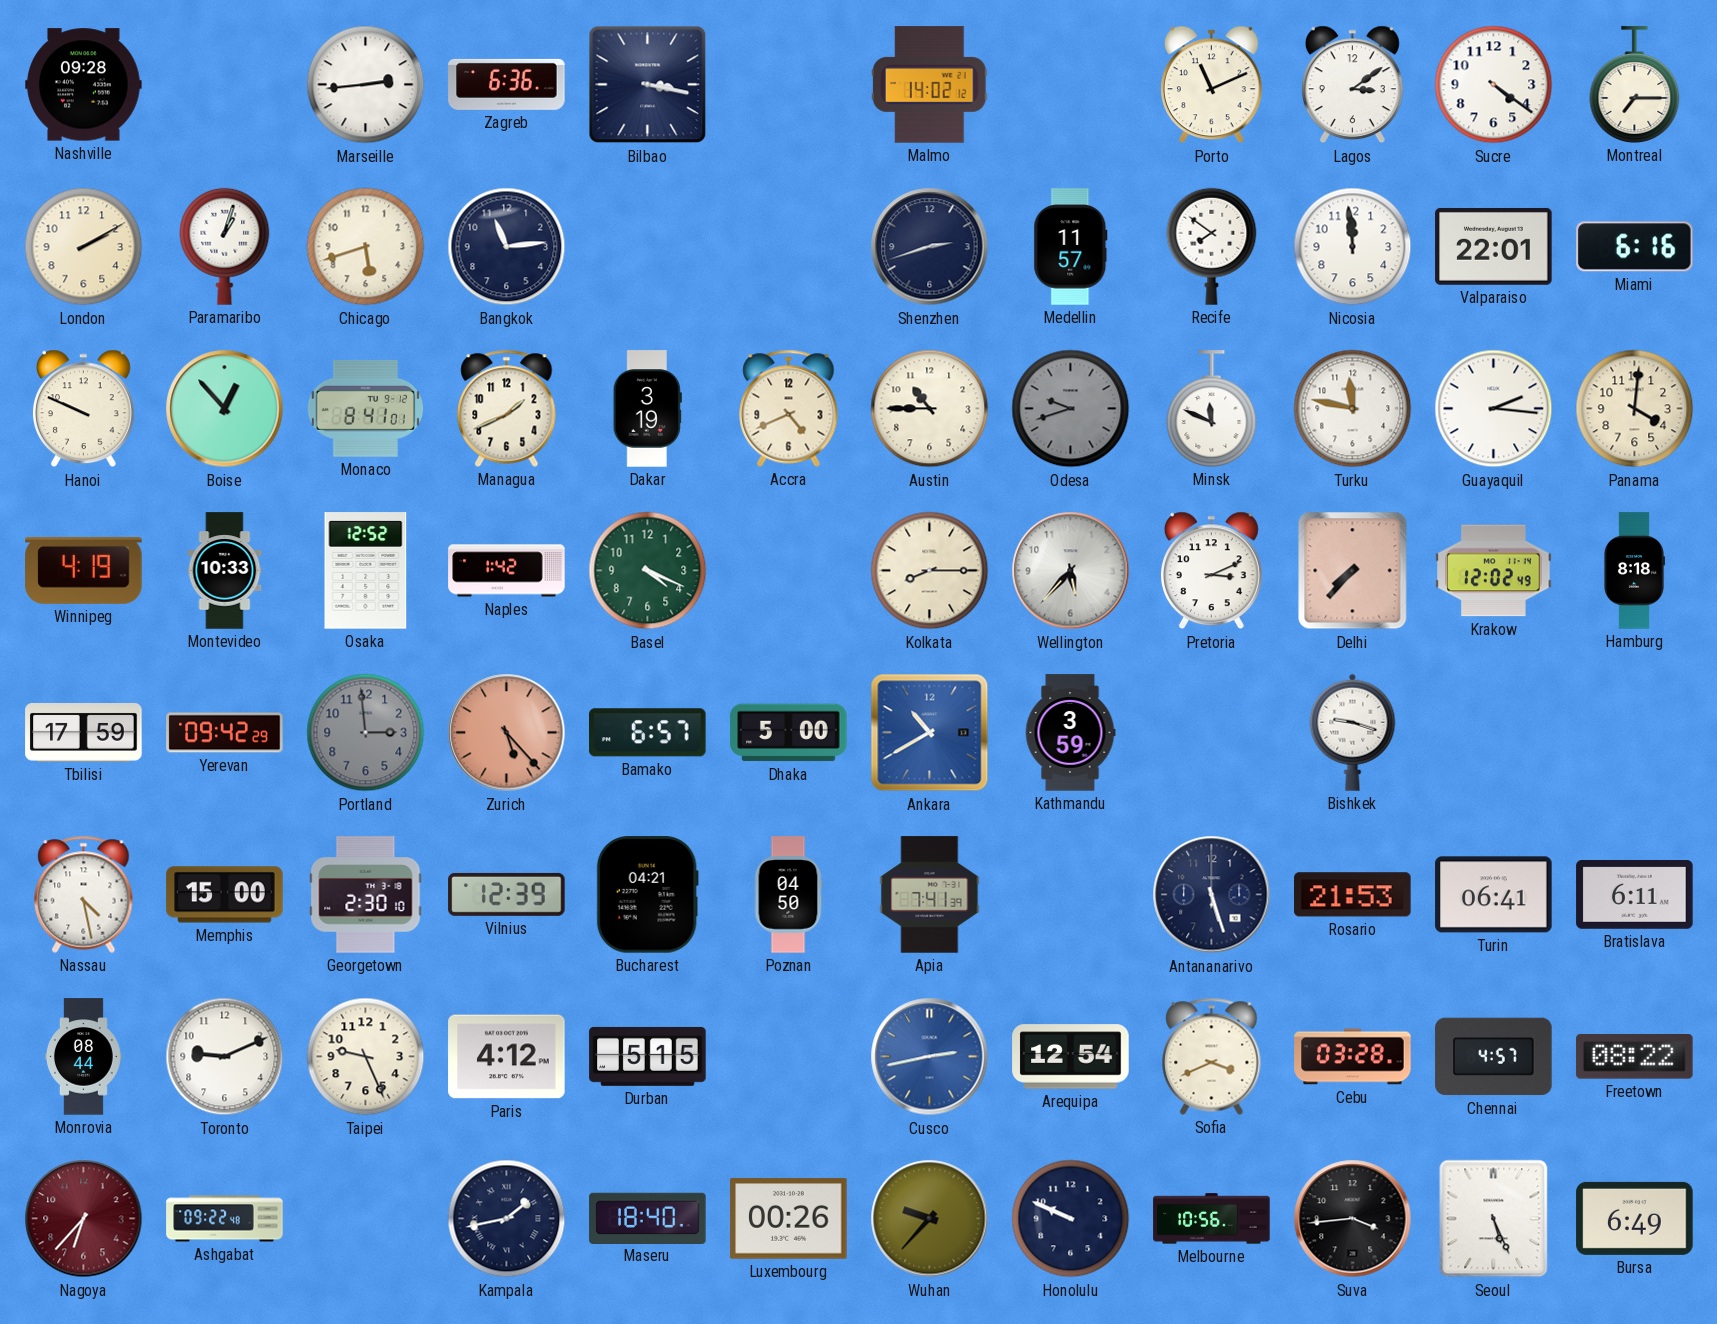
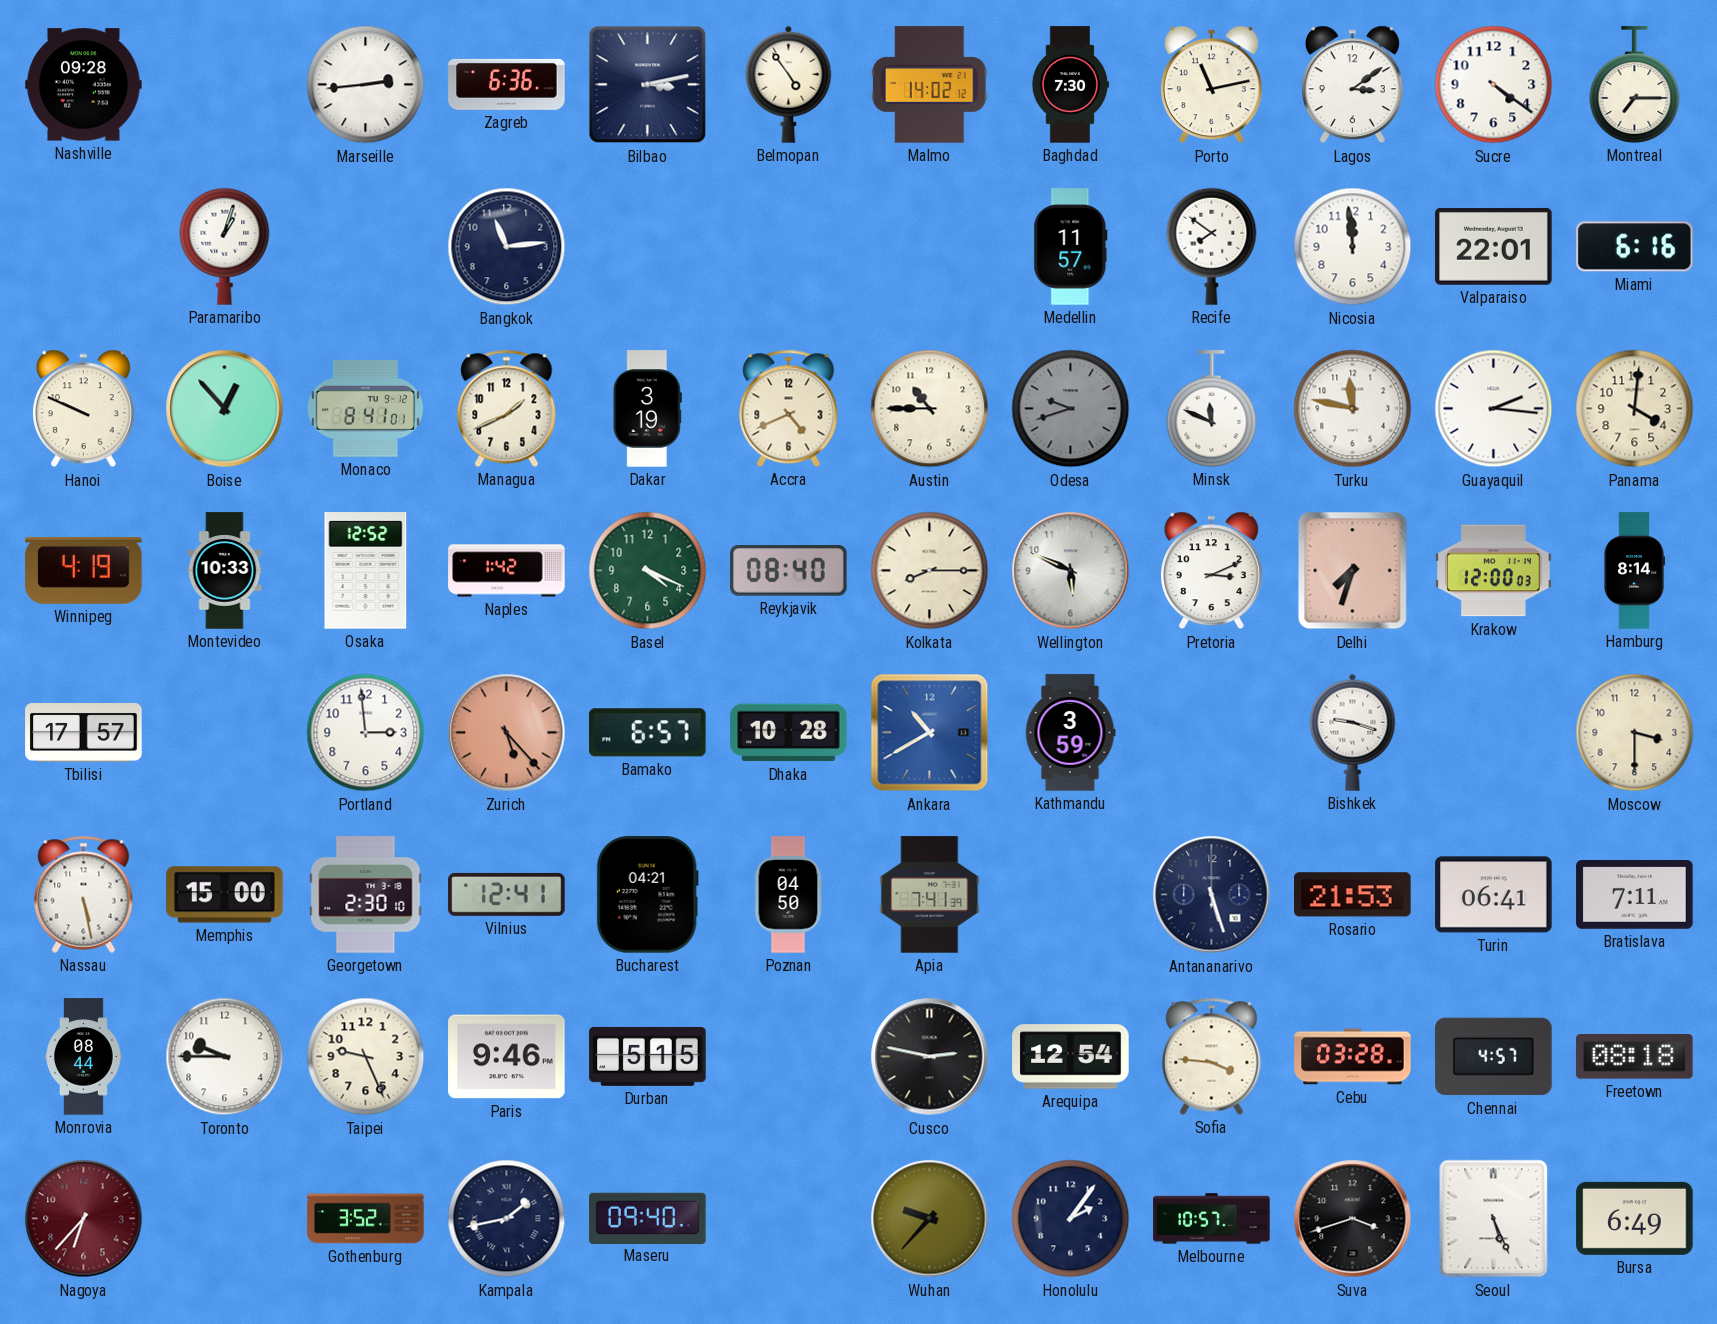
Bilbao: 3:17 -> 3:13 (648, 85)
Belmopan: none -> 4:54 (789, 84)
Baghdad: none -> 7:30 (1070, 85)
Porto: 11:11 -> 11:13 (1211, 85)
London: 2:10 -> none (84, 247)
Chicago: 5:42 -> none (366, 247)
Shenzhen: 2:42 -> none (930, 247)
Reykjavik: none -> 08:40 (789, 571)
Wellington: 5:37 -> 5:49 (1071, 571)
Delhi: 7:37 -> 7:33 (1353, 571)
Krakow: 12:02 -> 12:00 (1494, 571)
Hamburg: 8:18 -> 8:14 (1634, 571)
Tbilisi: 17:59 -> 17:57 (84, 733)
Yerevan: 09:42 -> none (225, 733)
Portland dial: grey -> white (366, 733)
Dhaka: 5:00 -> 10:28 (789, 733)
Moscow: none -> 3:30 (1635, 733)
Nassau: 4:28 -> 5:28 (84, 894)
Vilnius: 12:39 -> 12:41 (507, 894)
Bratislava: 6:11 -> 7:11 (1635, 895)
Toronto: 9:11 -> 9:45 (225, 1057)
Paris: 4:12 -> 9:46 (507, 1057)
Cusco: 2:43 -> 2:47 (930, 1057)
Cusco dial: blue -> black (930, 1057)
Sofia: 3:41 -> 3:46 (1212, 1056)
Freetown: 08:22 -> 08:18 (1635, 1057)
Ashgabat: 09:22 -> none (225, 1219)
Gothenburg: none -> 3:52 (366, 1219)
Maseru: 18:40 -> 09:40 (648, 1218)
Luxembourg: 00:26 -> none (789, 1219)
Honolulu: 9:49 -> 2:06 (1071, 1219)
Melbourne: 10:56 -> 10:57 (1212, 1219)
Suva: 3:44 -> 3:42 (1353, 1219)
